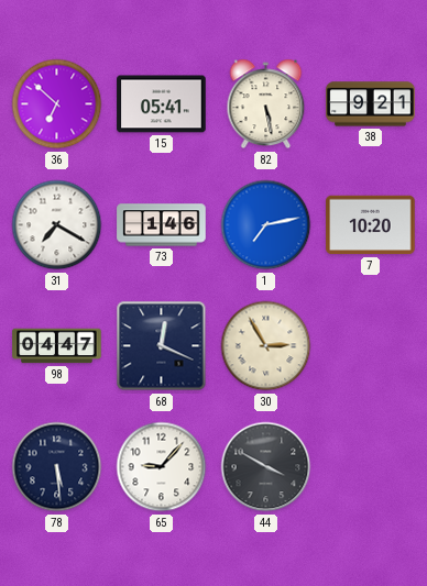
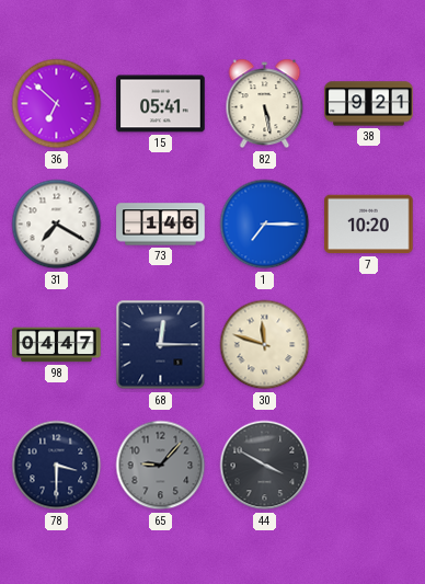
1: 7:13 -> 7:15 (265, 225)
68: 12:19 -> 12:15 (161, 345)
30: 2:55 -> 11:48 (265, 345)
78: 5:29 -> 3:30 (57, 466)
65 dial: white -> grey (161, 466)
